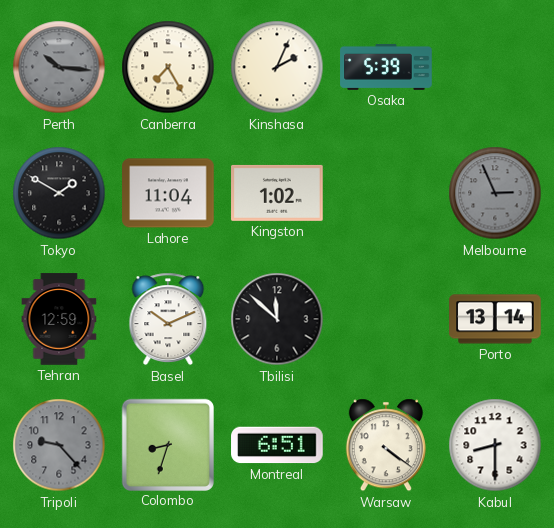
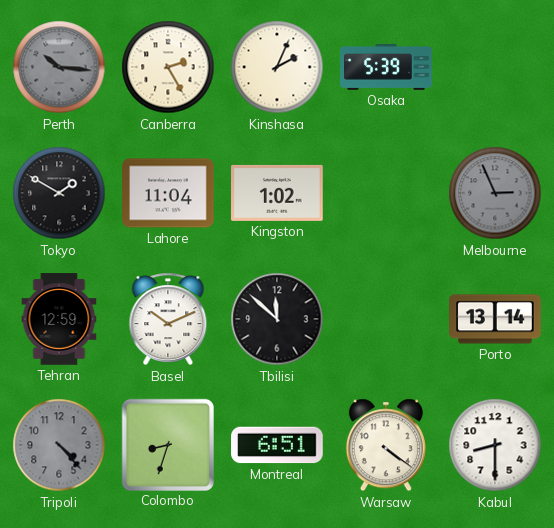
Canberra: 7:25 -> 2:25 (168, 67)
Tripoli: 9:23 -> 4:23 (59, 445)
